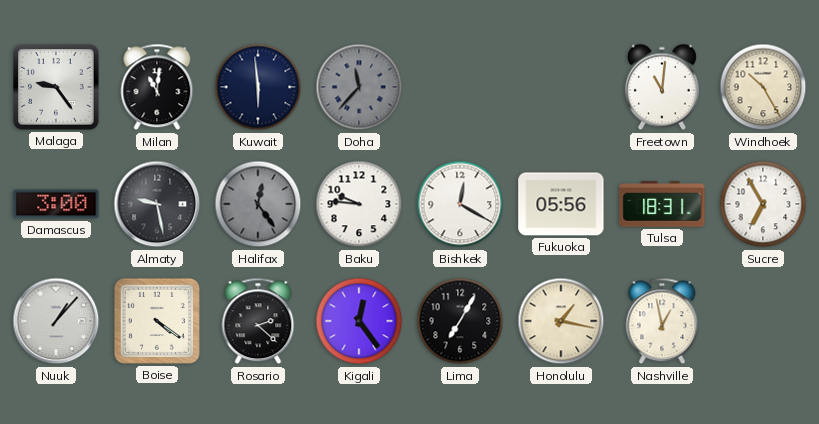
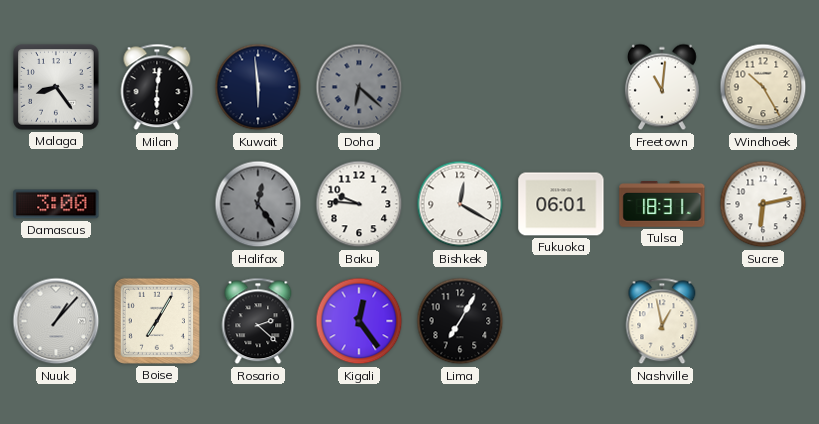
Malaga: 9:24 -> 8:24 (56, 87)
Milan: 11:01 -> 6:01 (157, 87)
Doha: 11:37 -> 6:22 (359, 87)
Almaty: 9:28 -> none (157, 204)
Fukuoka: 05:56 -> 06:01 (561, 204)
Sucre: 6:55 -> 6:13 (763, 204)
Boise: 4:21 -> 7:05 (157, 321)
Honolulu: 1:17 -> none (561, 321)
